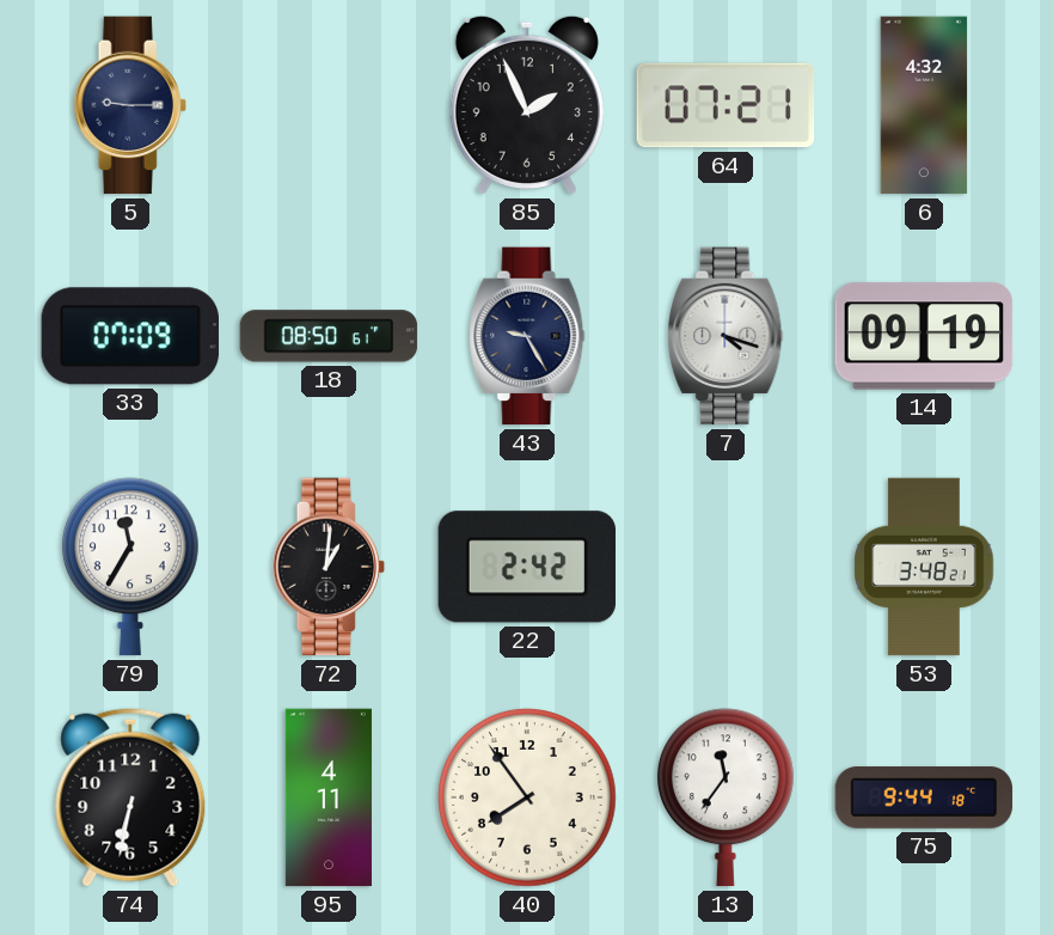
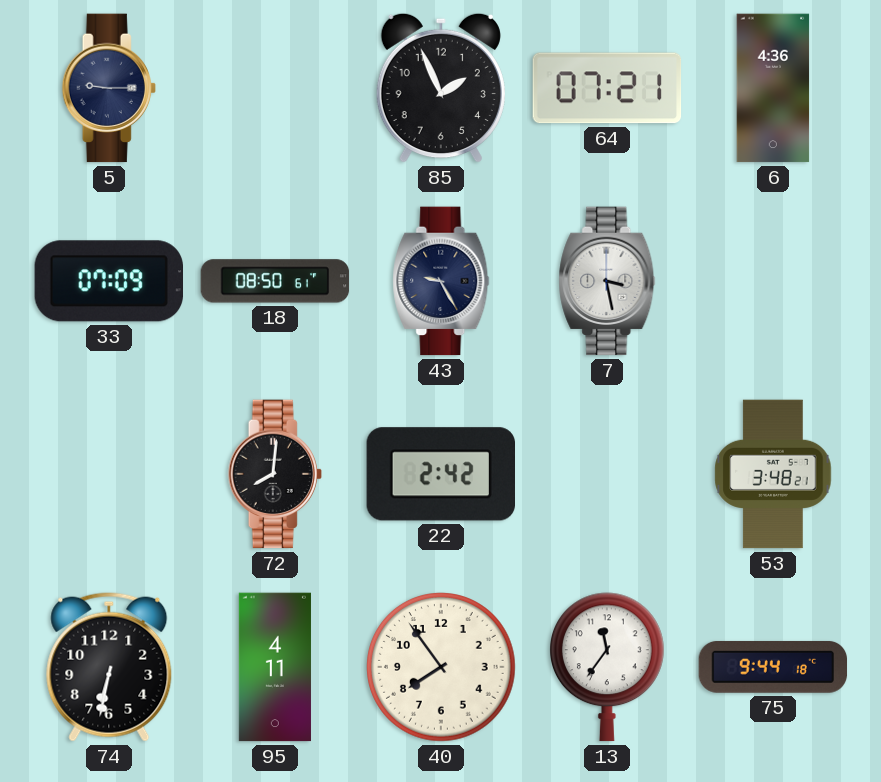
6: 4:32 -> 4:36 (773, 88)
7: 4:18 -> 3:28 (607, 281)
14: 09:19 -> none (924, 336)
79: 11:35 -> none (130, 567)
72: 1:01 -> 8:01 (275, 474)
